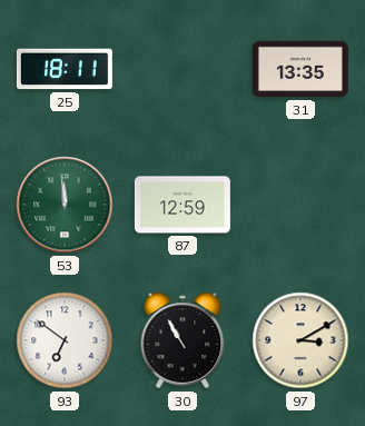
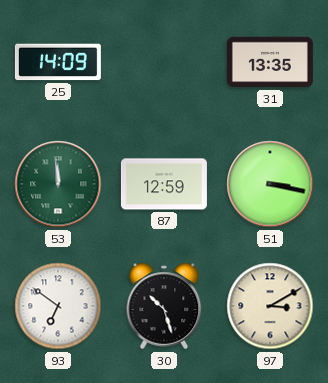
25: 18:11 -> 14:09 (58, 62)
51: none -> 3:17 (270, 184)
30: 10:55 -> 10:27 (164, 306)
